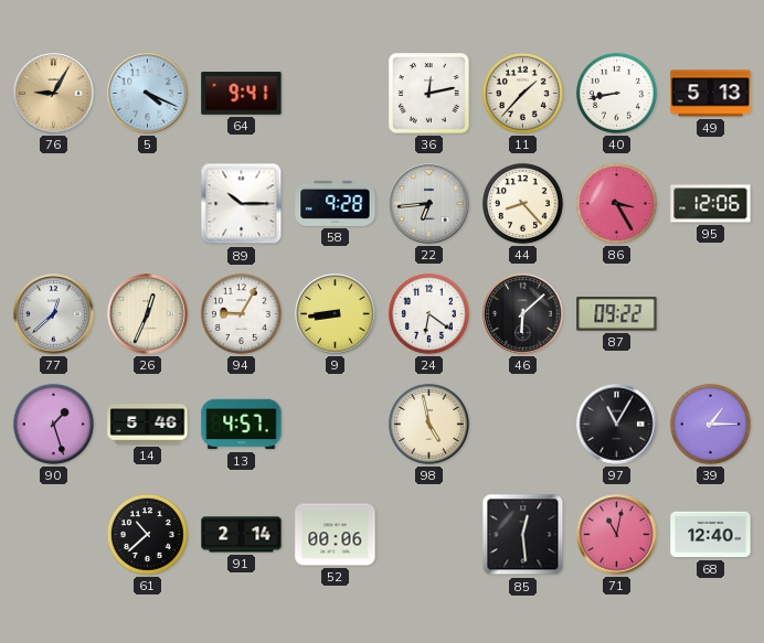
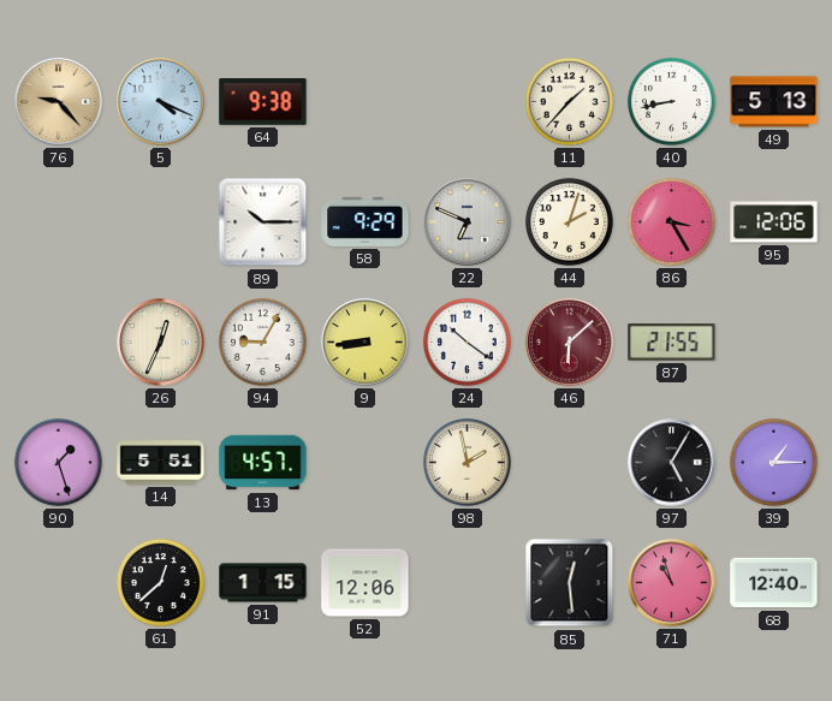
76: 9:05 -> 9:23 (59, 102)
64: 9:41 -> 9:38 (263, 102)
36: 12:13 -> none (429, 94)
58: 9:28 -> 9:29 (366, 221)
22: 6:44 -> 6:49 (468, 222)
44: 8:23 -> 2:03 (569, 221)
77: 12:38 -> none (54, 314)
24: 6:21 -> 10:21 (466, 341)
46 dial: black -> burgundy (570, 343)
87: 09:22 -> 21:55 (672, 343)
14: 5:46 -> 5:51 (161, 463)
98: 4:58 -> 1:58 (466, 462)
97: 11:05 -> 5:05 (672, 463)
61: 10:38 -> 12:38 (160, 582)
91: 2:14 -> 1:15 (263, 583)
52: 00:06 -> 12:06 (366, 583)
71: 11:02 -> 10:57 (672, 583)
